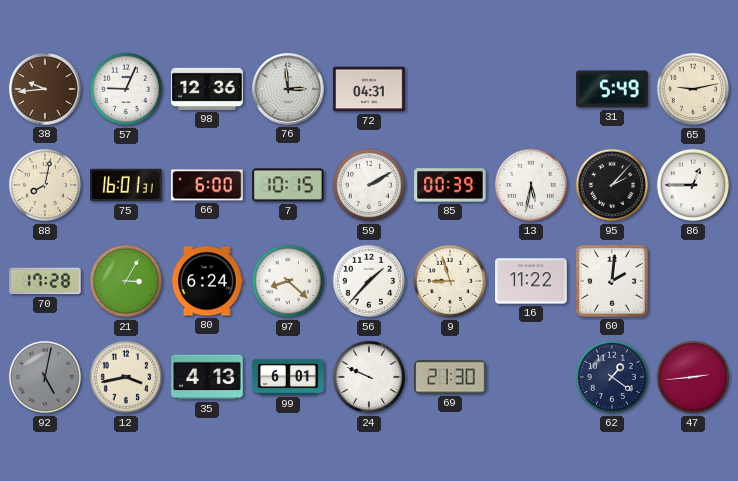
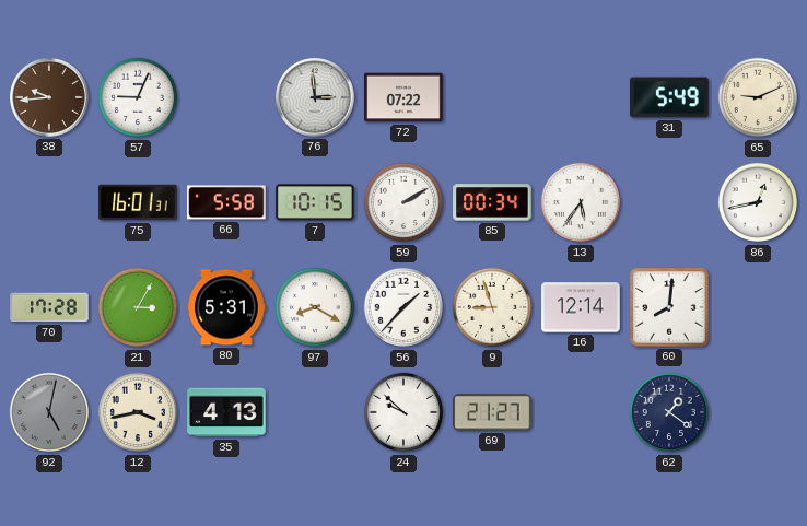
98: 12:36 -> none (207, 89)
72: 04:31 -> 07:22 (403, 97)
65: 9:13 -> 9:11 (758, 97)
88: 8:02 -> none (45, 185)
66: 6:00 -> 5:58 (226, 202)
85: 00:39 -> 00:34 (492, 202)
13: 5:32 -> 5:36 (581, 202)
95: 2:07 -> none (612, 185)
86: 12:45 -> 12:43 (758, 202)
80: 6:24 -> 5:31 (226, 307)
97: 8:22 -> 8:20 (315, 307)
16: 11:22 -> 12:14 (581, 307)
60: 2:01 -> 8:01 (669, 307)
99: 6:01 -> none (288, 377)
24: 9:49 -> 9:52 (403, 412)
69: 21:30 -> 21:27 (492, 412)
47: 2:44 -> none (693, 377)
